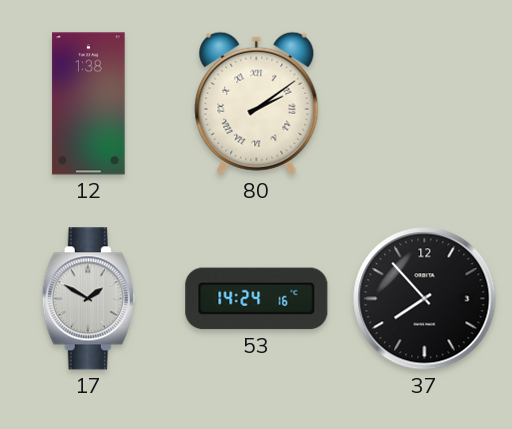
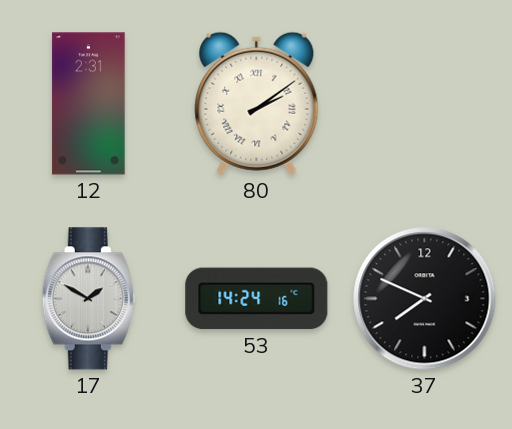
12: 1:38 -> 2:31 (89, 104)
37: 7:53 -> 7:49 (425, 299)
